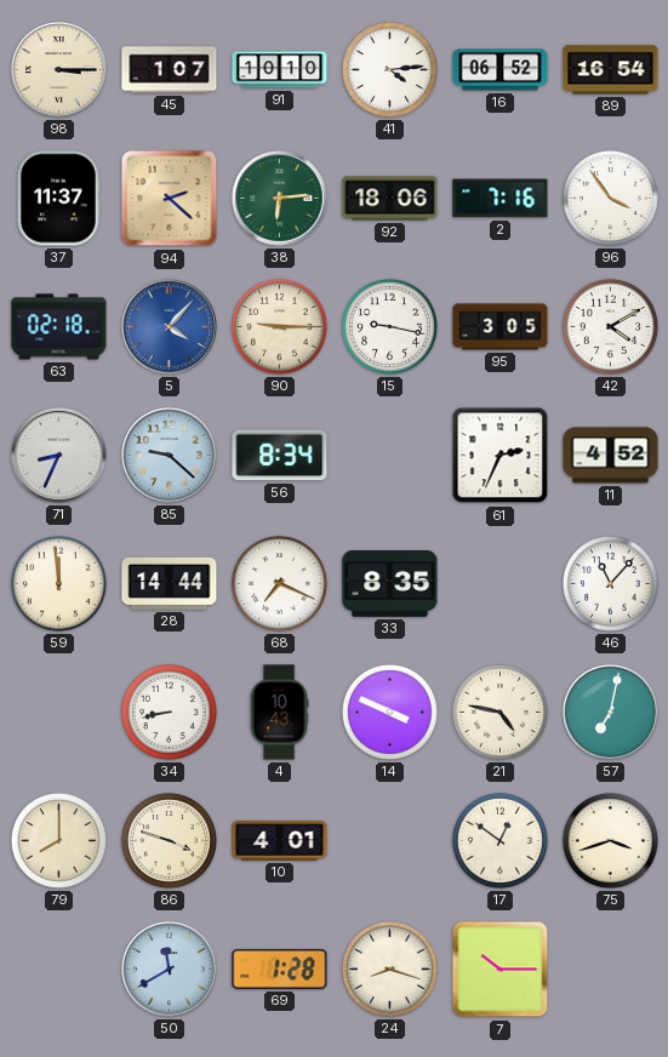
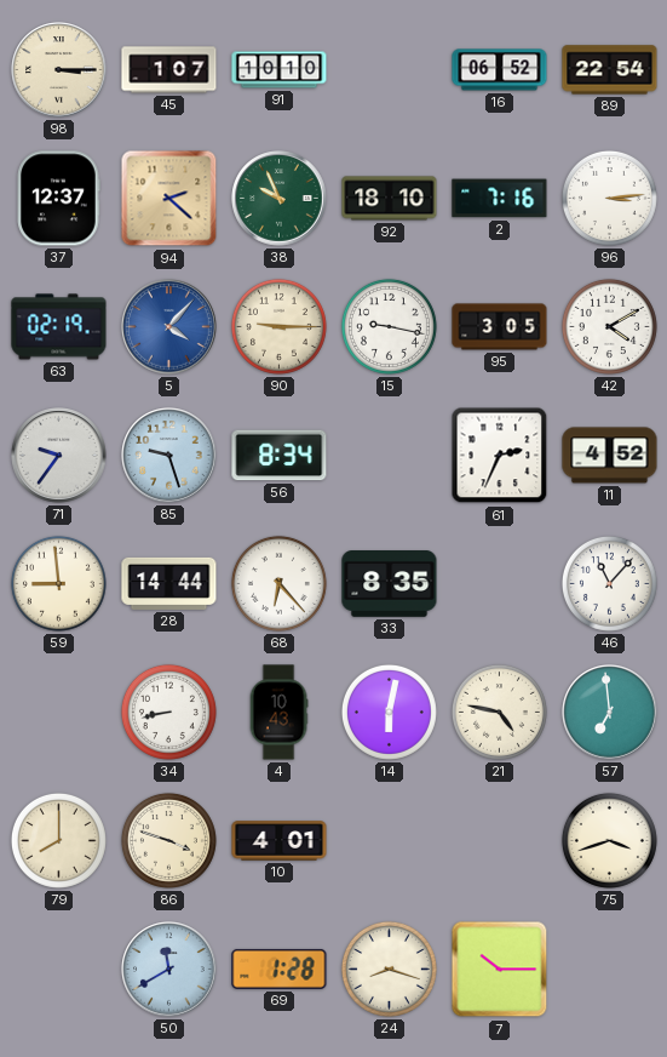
41: 4:14 -> none (389, 69)
89: 16:54 -> 22:54 (610, 70)
37: 11:37 -> 12:37 (58, 199)
38: 6:14 -> 9:56 (280, 199)
92: 18:06 -> 18:10 (390, 199)
96: 3:54 -> 3:14 (609, 198)
63: 02:18 -> 02:19 (59, 327)
71: 8:34 -> 9:36 (59, 456)
85: 9:22 -> 9:27 (169, 456)
59: 11:59 -> 8:59 (58, 583)
68: 7:19 -> 6:23 (278, 583)
14: 3:49 -> 6:02 (389, 712)
57: 7:02 -> 6:59 (610, 713)
17: 12:51 -> none (499, 840)
